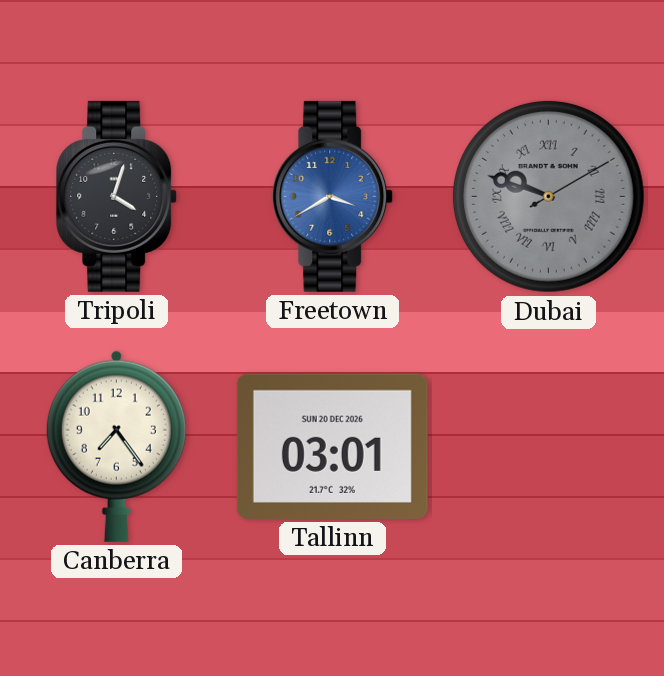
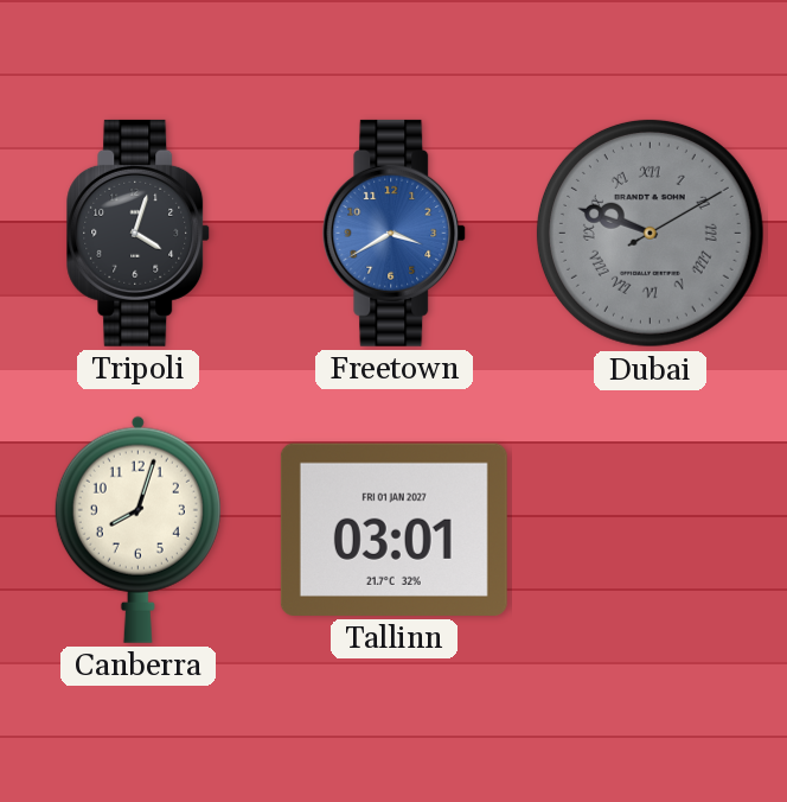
Canberra: 7:24 -> 8:03 (137, 529)
Tallinn date: SUN 20 DEC 2026 -> FRI 01 JAN 2027 (393, 529)
